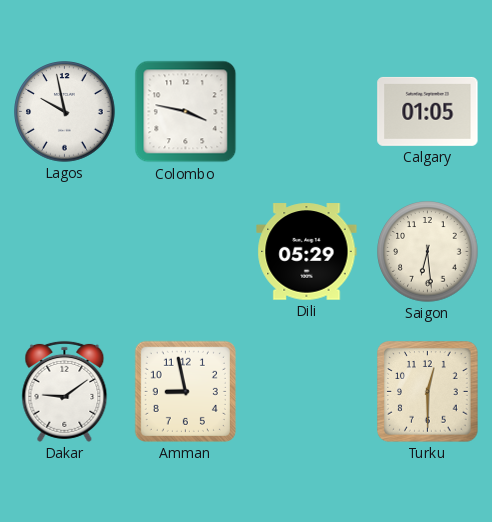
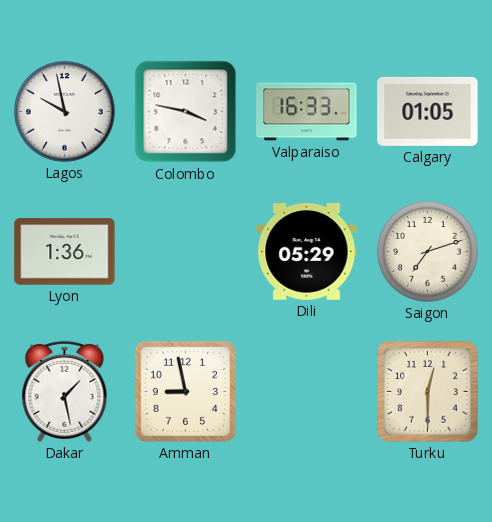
Valparaiso: none -> 16:33 (307, 112)
Lyon: none -> 1:36 (65, 252)
Saigon: 6:29 -> 7:12 (428, 252)
Dakar: 9:09 -> 1:28 (65, 391)
